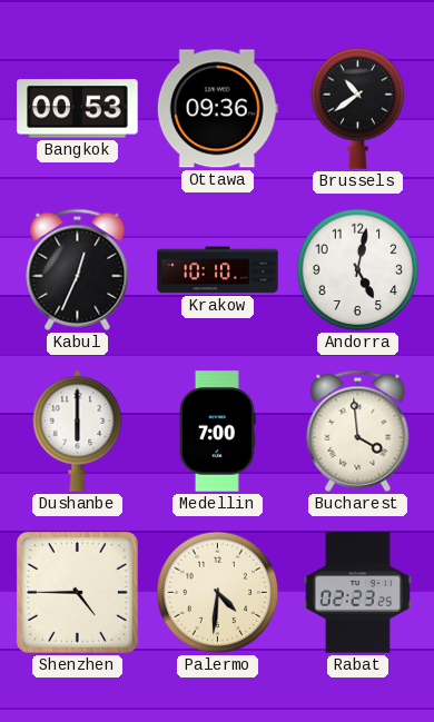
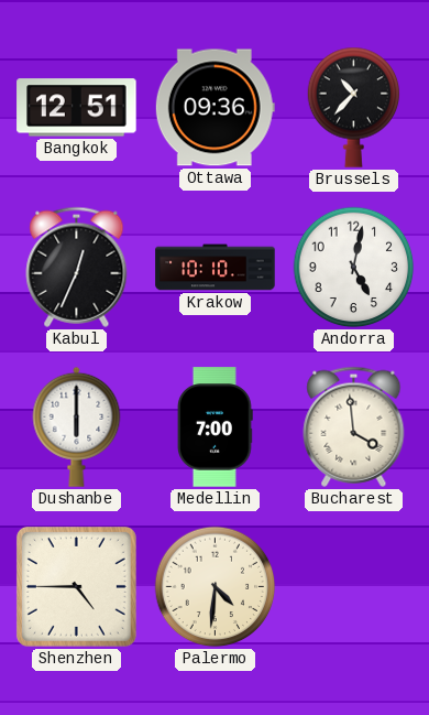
Bangkok: 00:53 -> 12:51 (77, 108)
Brussels: 10:39 -> 10:37 (354, 107)
Rabat: 02:23 -> none (357, 593)
